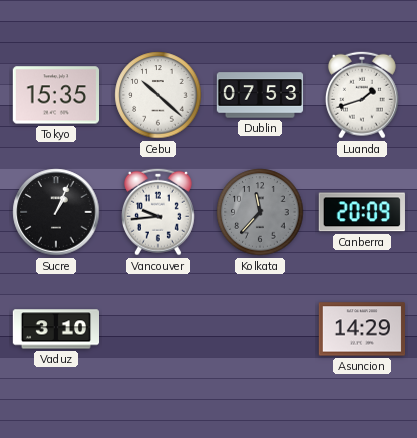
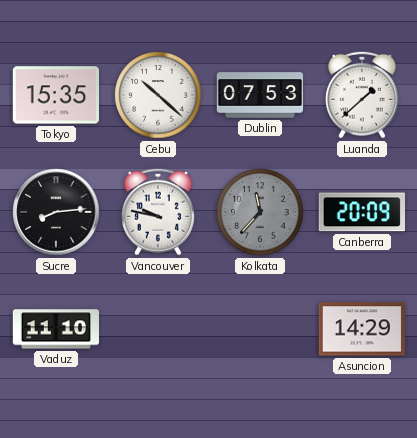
Luanda: 1:42 -> 1:38 (362, 95)
Sucre: 1:04 -> 8:14 (56, 212)
Vancouver: 9:44 -> 9:47 (158, 212)
Vaduz: 3:10 -> 11:10 (56, 329)
